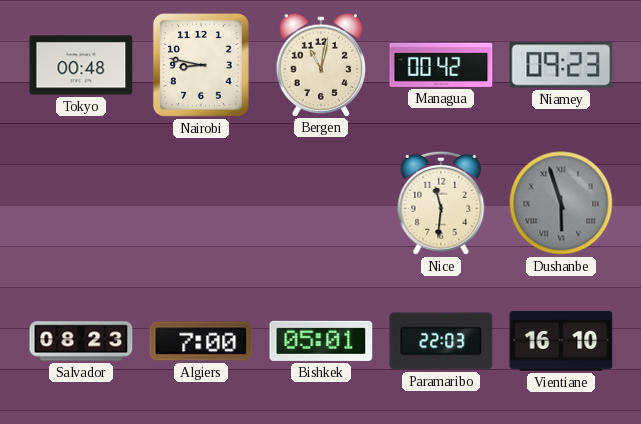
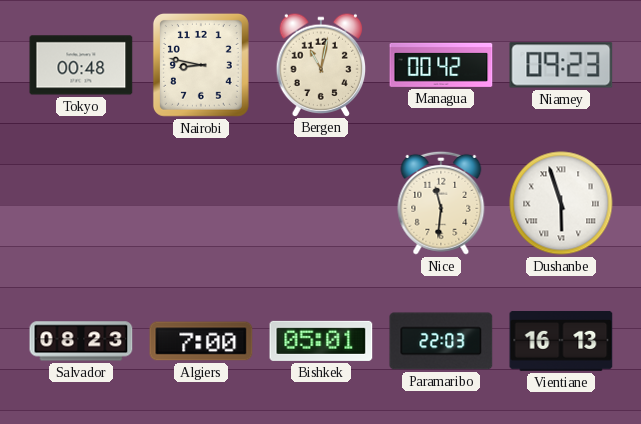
Dushanbe dial: grey -> white (561, 203)
Vientiane: 16:10 -> 16:13 (561, 341)
